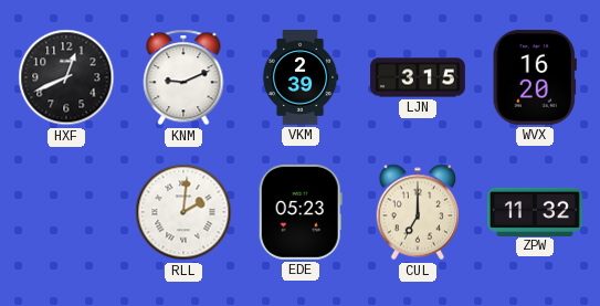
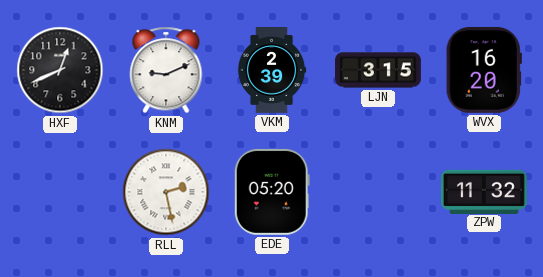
RLL: 2:01 -> 2:28 (166, 192)
EDE: 05:23 -> 05:20 (272, 192)
CUL: 7:00 -> none (418, 212)
